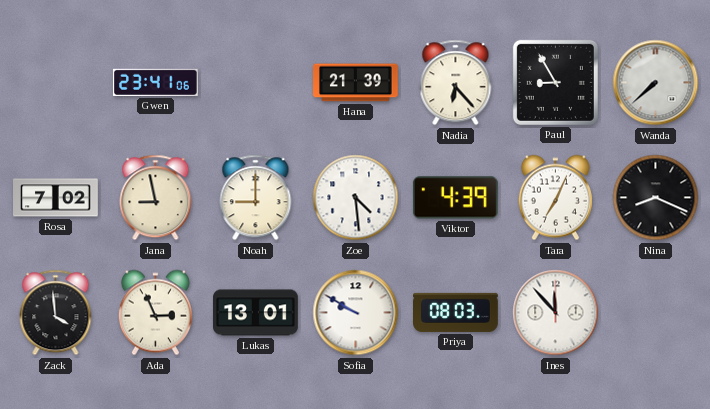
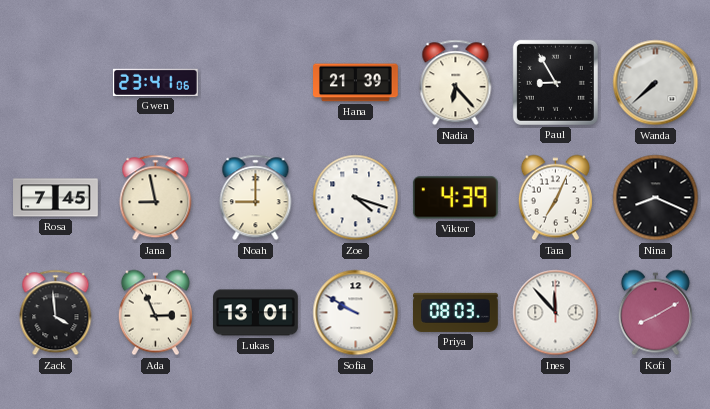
Rosa: 7:02 -> 7:45 (56, 198)
Zoe: 4:29 -> 4:18 (356, 198)
Kofi: none -> 8:10 (655, 313)
